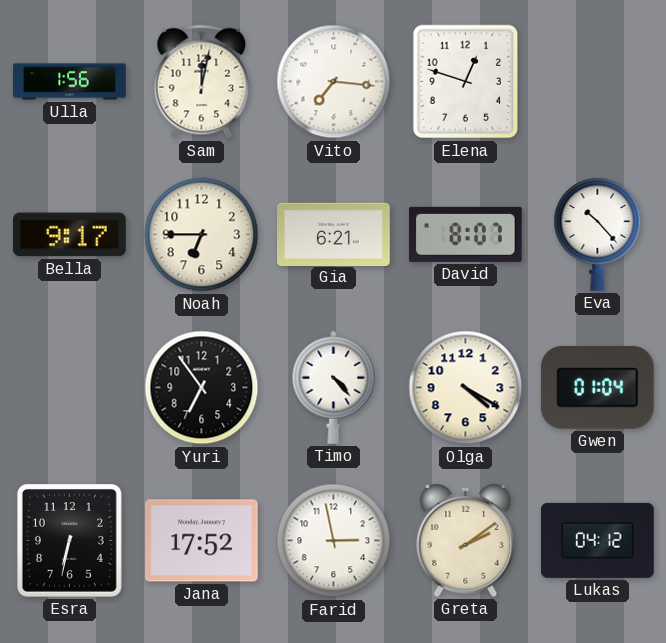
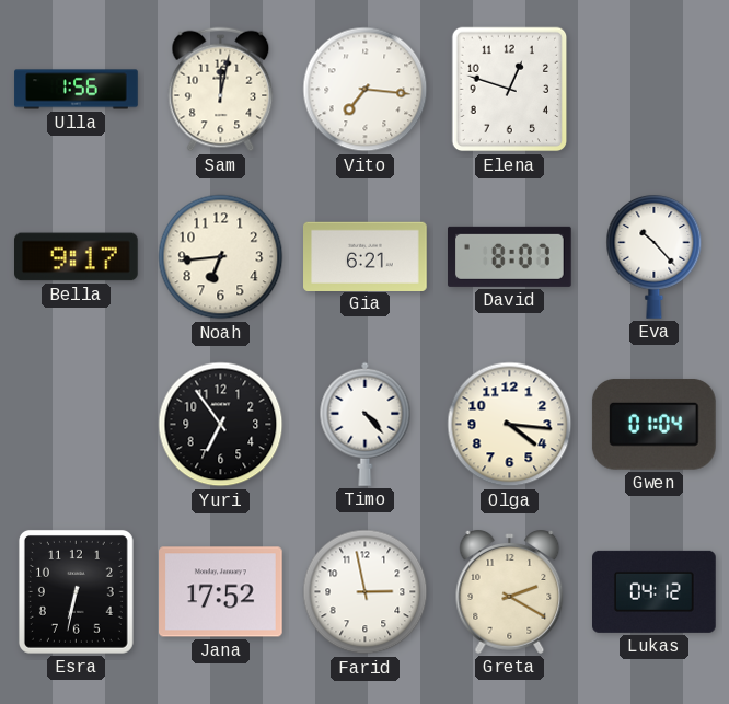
Noah: 6:45 -> 6:44 (221, 257)
Olga: 4:20 -> 4:16 (510, 425)
Greta: 2:09 -> 2:20 (510, 591)
